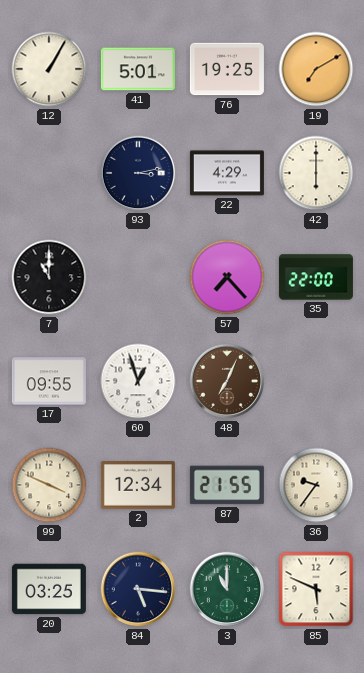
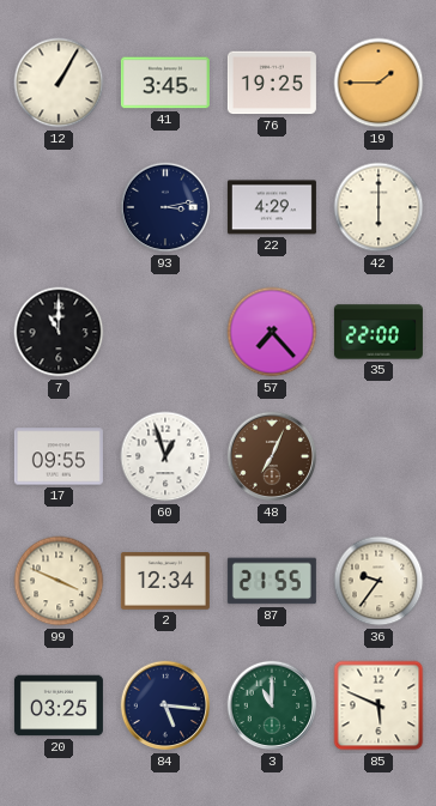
41: 5:01 -> 3:45 (165, 83)
19: 7:10 -> 1:45 (379, 83)
